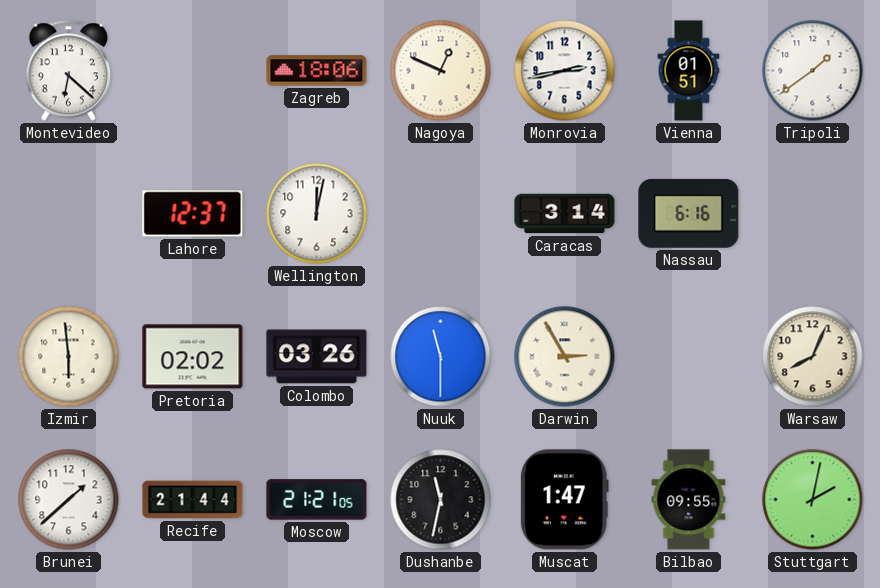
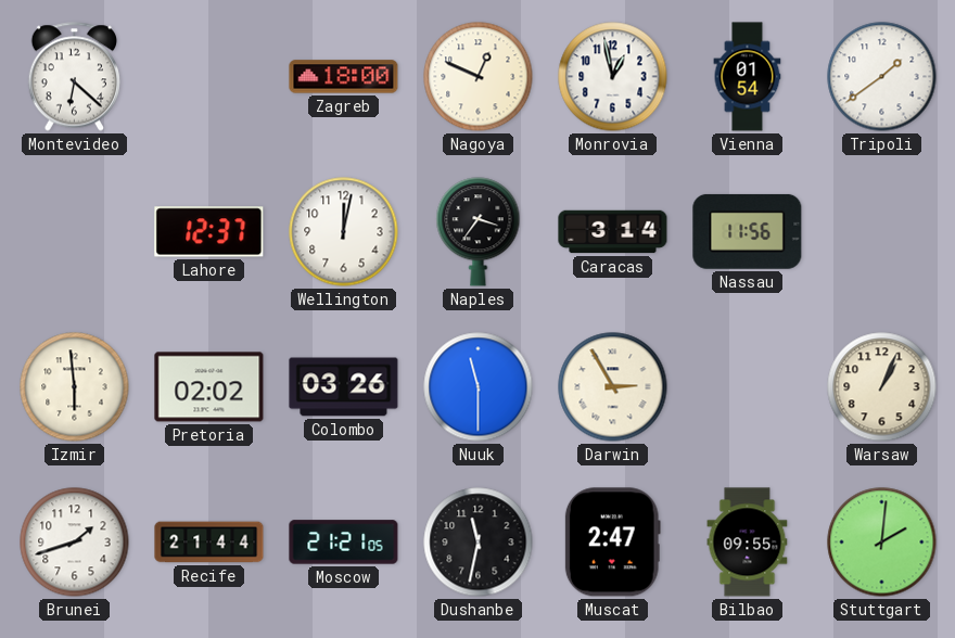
Zagreb: 18:06 -> 18:00 (344, 77)
Monrovia: 2:43 -> 12:58 (613, 77)
Vienna: 01:51 -> 01:54 (748, 77)
Naples: none -> 3:36 (479, 232)
Nassau: 6:16 -> 11:56 (748, 231)
Warsaw: 8:04 -> 1:04 (882, 387)
Brunei: 1:38 -> 1:42 (75, 543)
Muscat: 1:47 -> 2:47 (612, 543)
Stuttgart: 2:02 -> 2:01 (882, 543)
